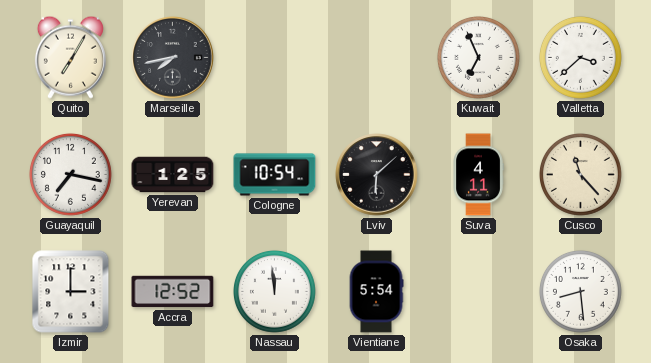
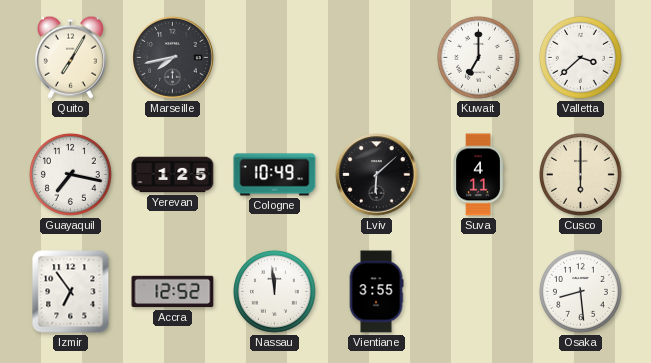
Kuwait: 6:56 -> 7:00 (478, 57)
Cologne: 10:54 -> 10:49 (275, 175)
Cusco: 11:23 -> 6:00 (580, 174)
Izmir: 3:00 -> 6:54 (71, 292)
Vientiane: 5:54 -> 3:55 (376, 292)
